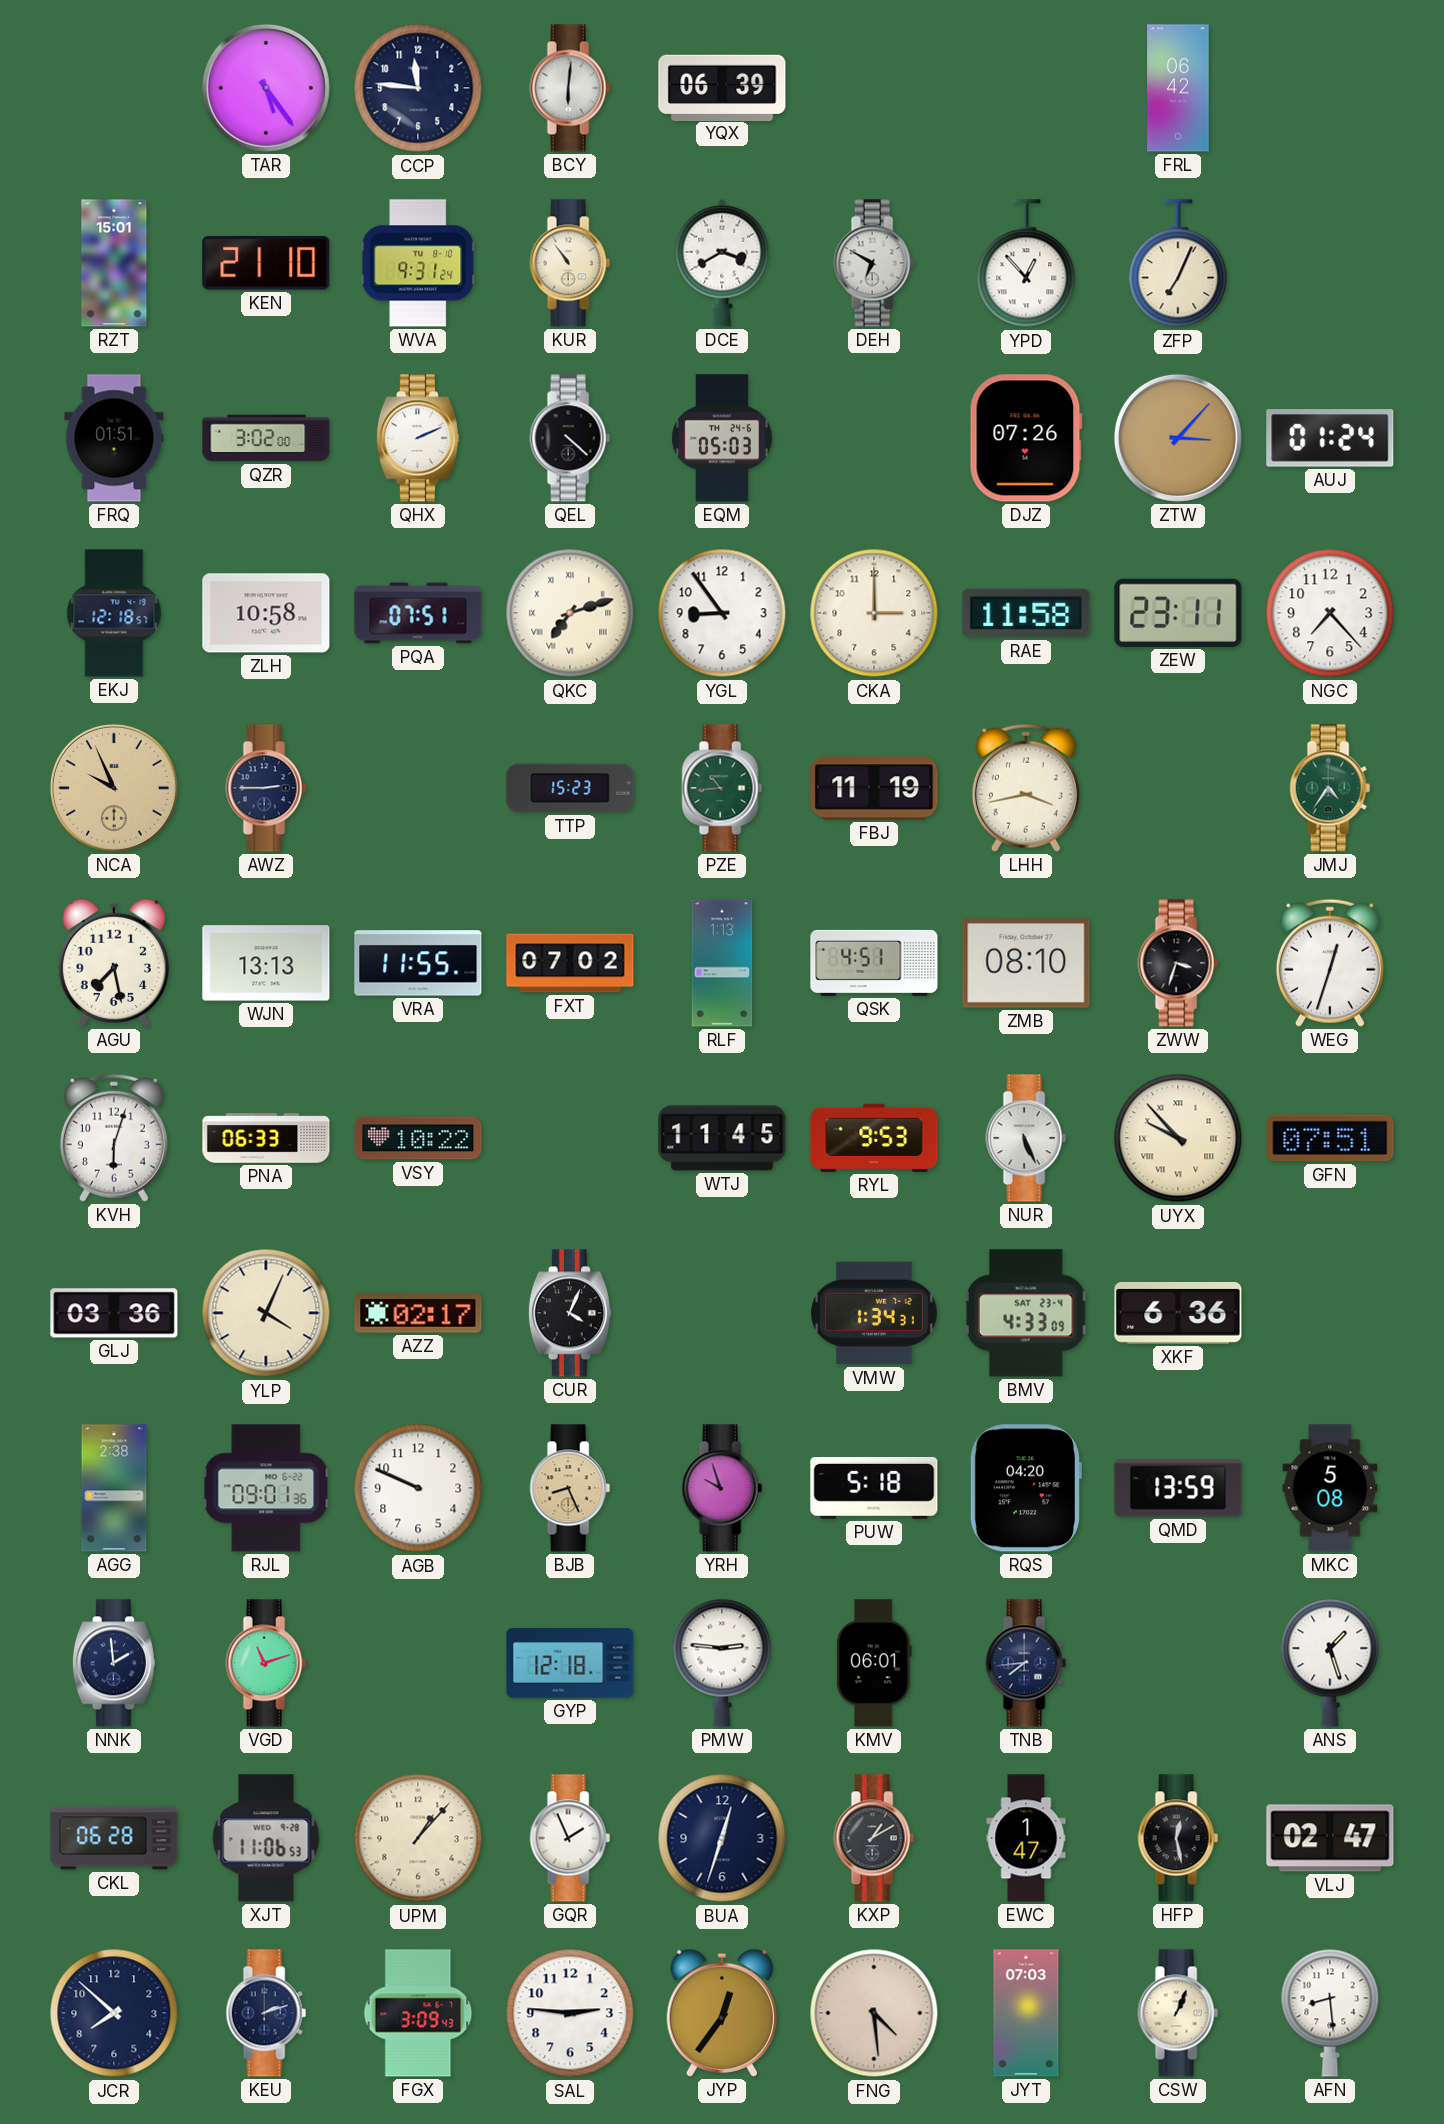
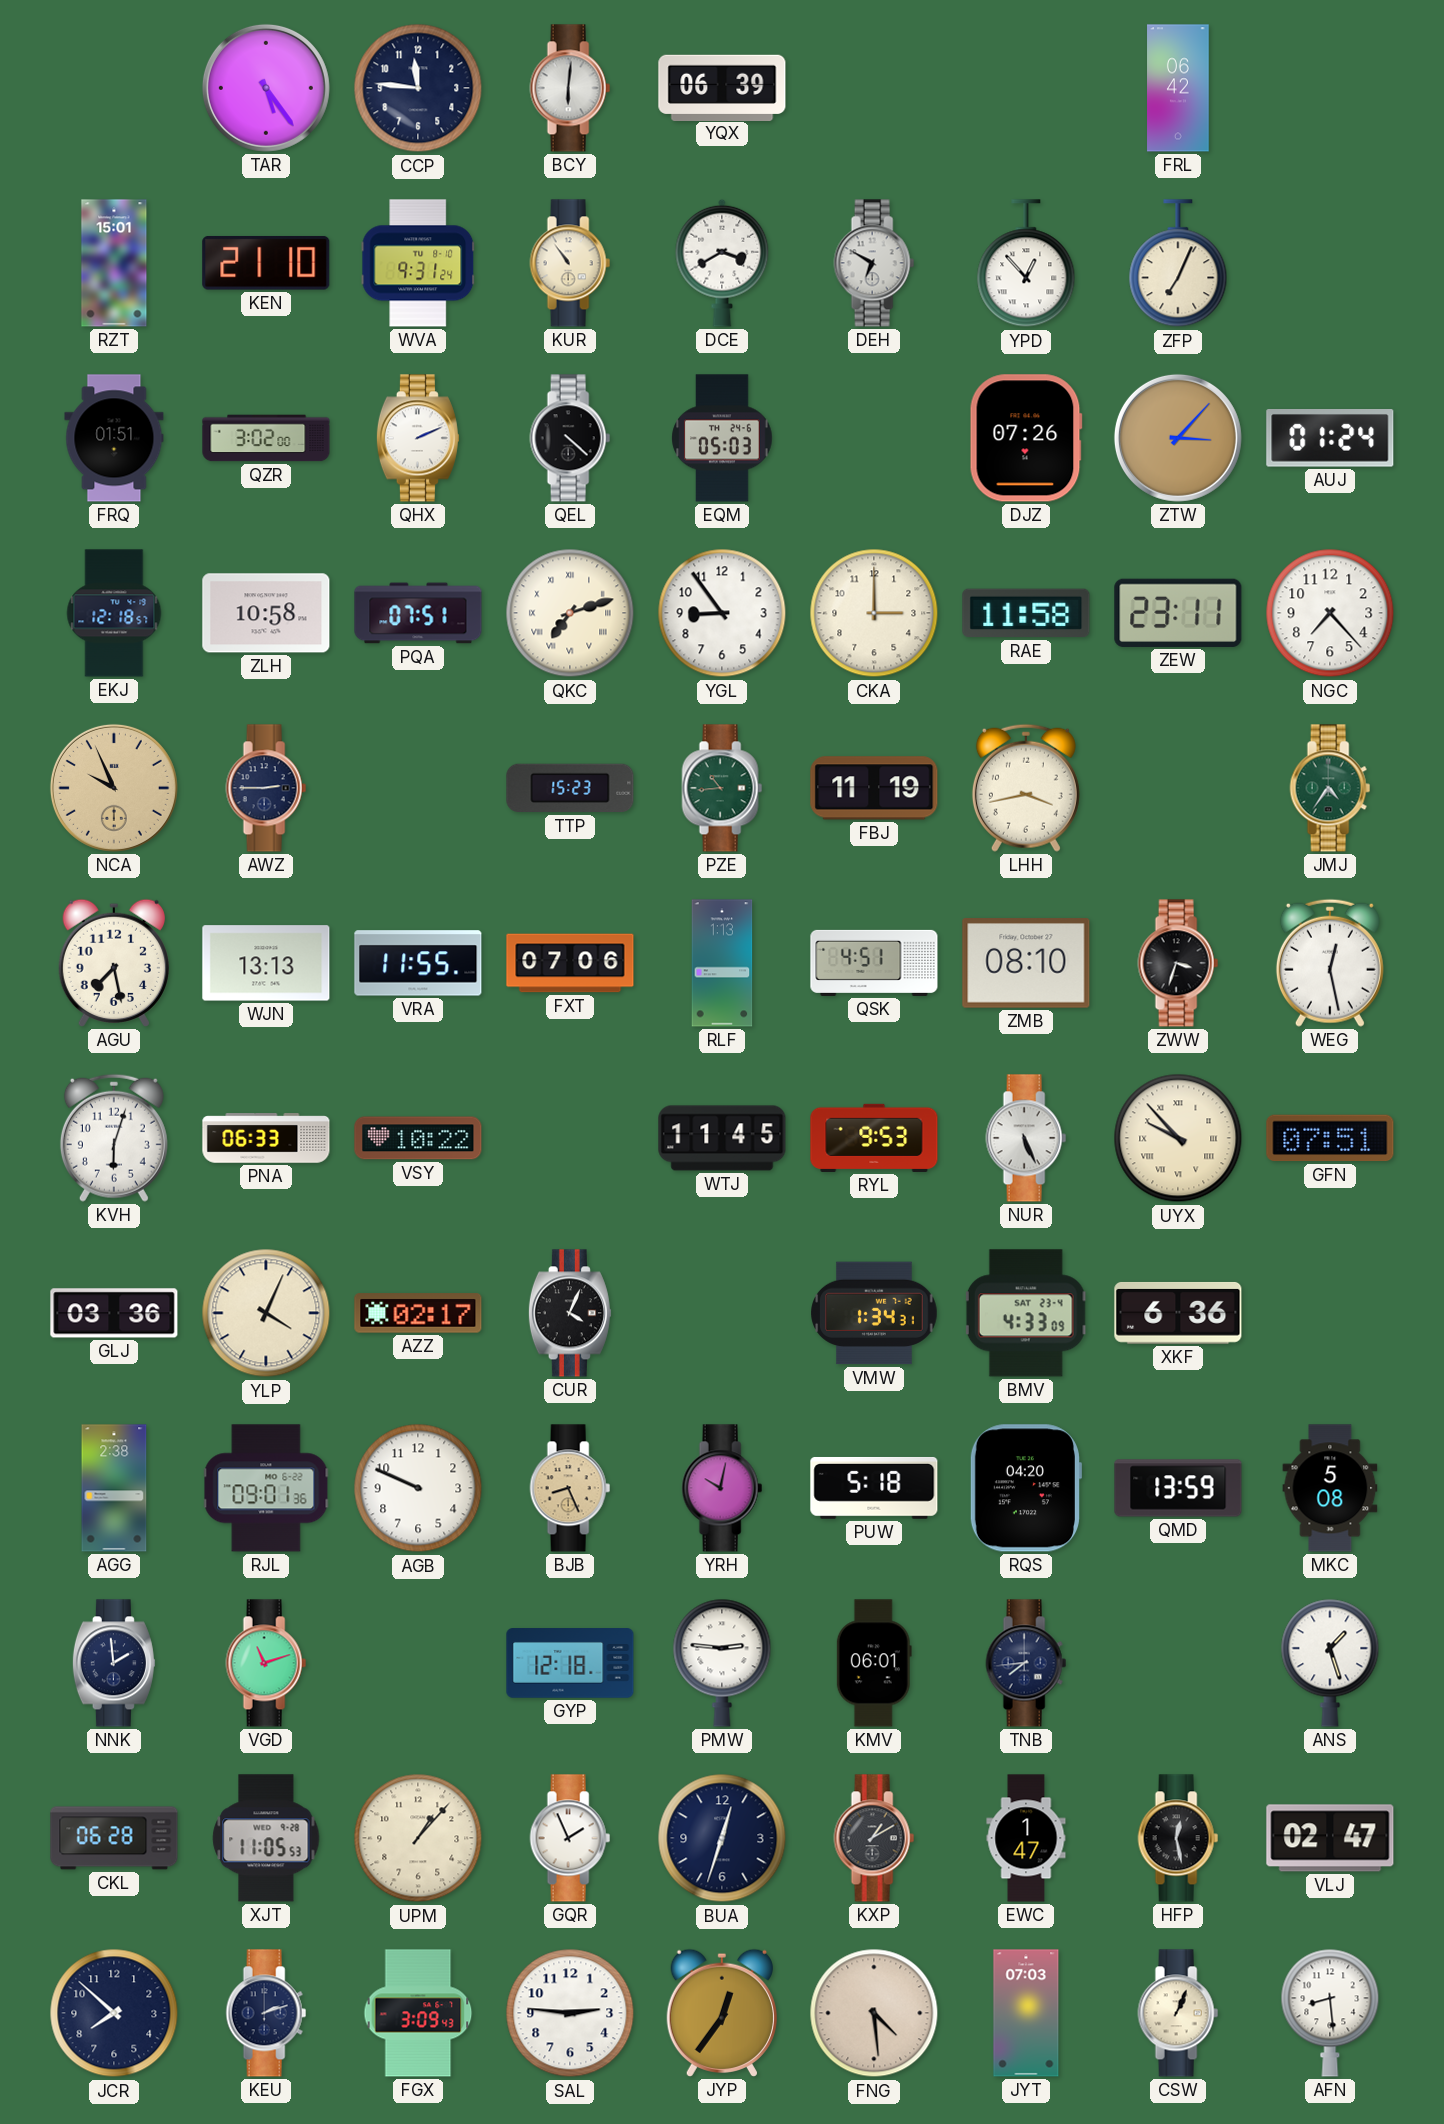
FXT: 07:02 -> 07:06 (570, 963)
WEG: 12:33 -> 12:28 (1330, 963)
YRH: 9:57 -> 10:02 (722, 1488)
XJT: 11:06 -> 11:05 (266, 1838)
